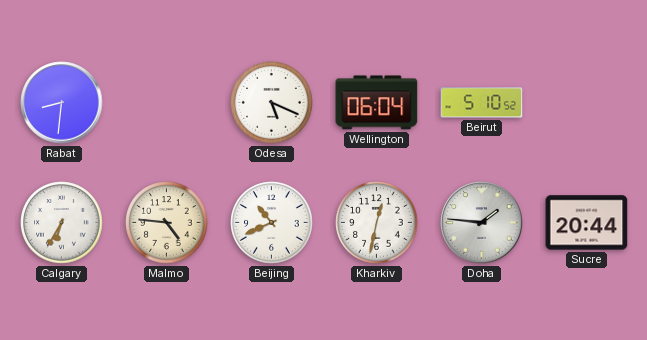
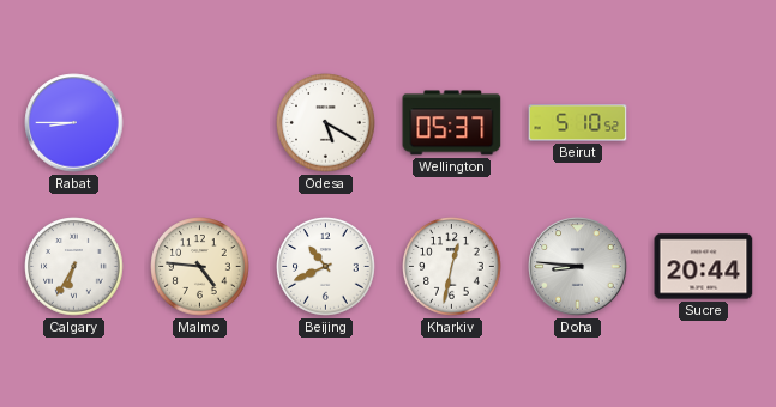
Rabat: 8:31 -> 8:45 (74, 123)
Odesa: 5:19 -> 5:20 (326, 123)
Wellington: 06:04 -> 05:37 (452, 123)
Doha: 1:46 -> 8:46 (578, 267)
